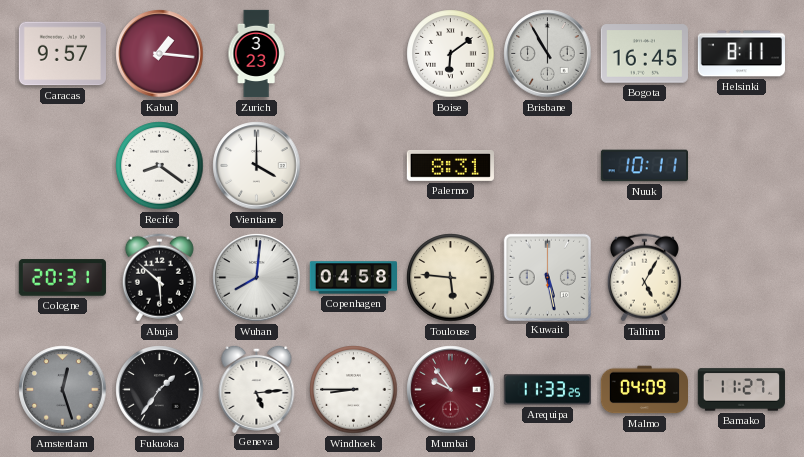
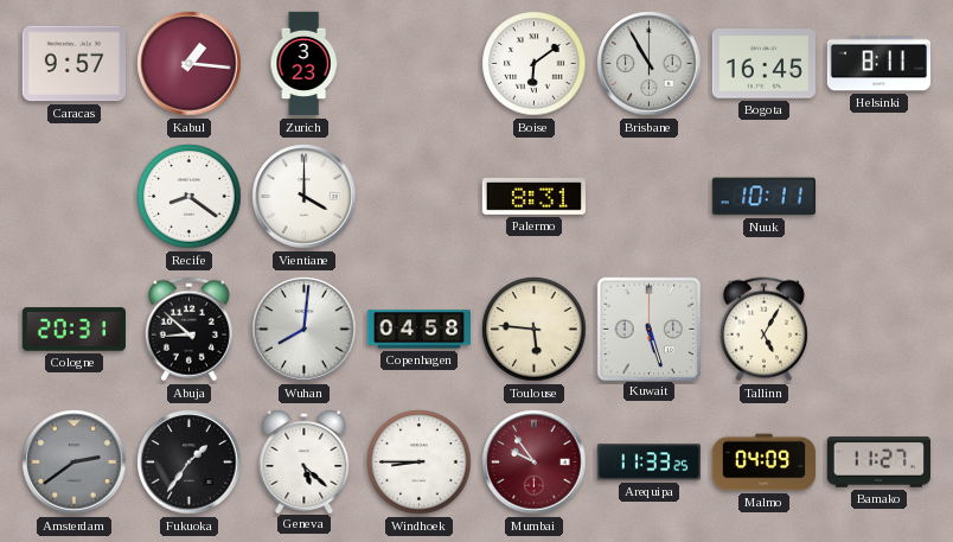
Abuja: 5:52 -> 8:52 (188, 330)
Kuwait: 5:28 -> 5:27 (648, 329)
Amsterdam: 12:27 -> 2:39 (75, 463)
Geneva: 5:14 -> 5:22 (305, 460)
